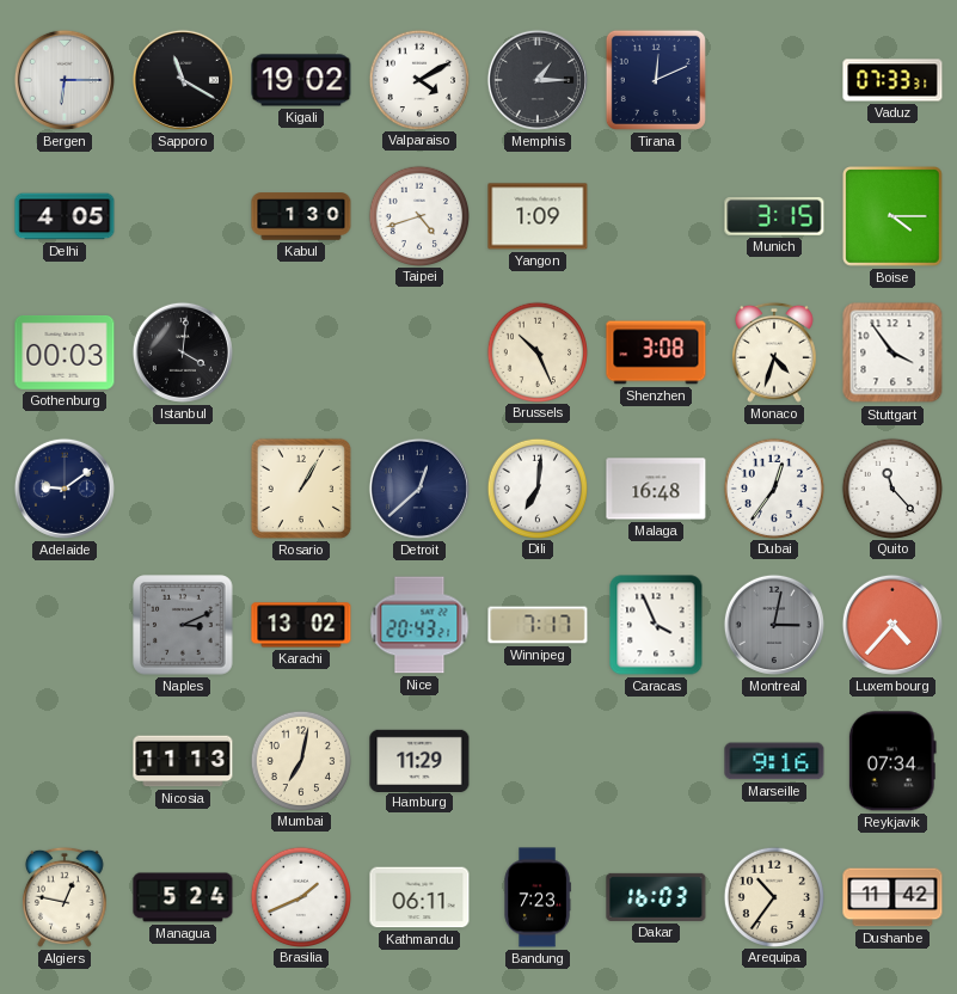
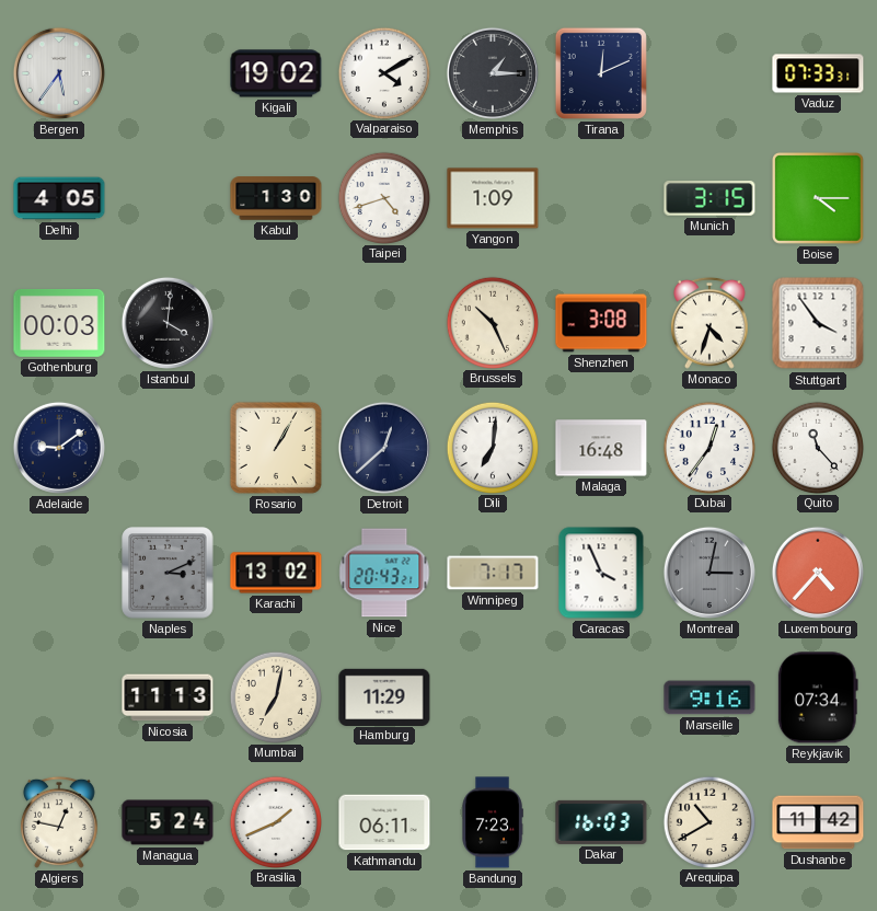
Bergen: 6:15 -> 5:36 (59, 73)
Sapporo: 11:20 -> none (183, 80)
Arequipa: 10:36 -> 10:40 (708, 821)
